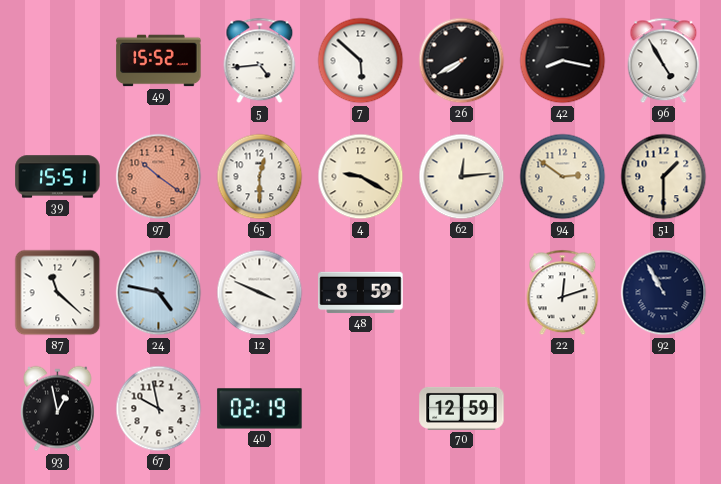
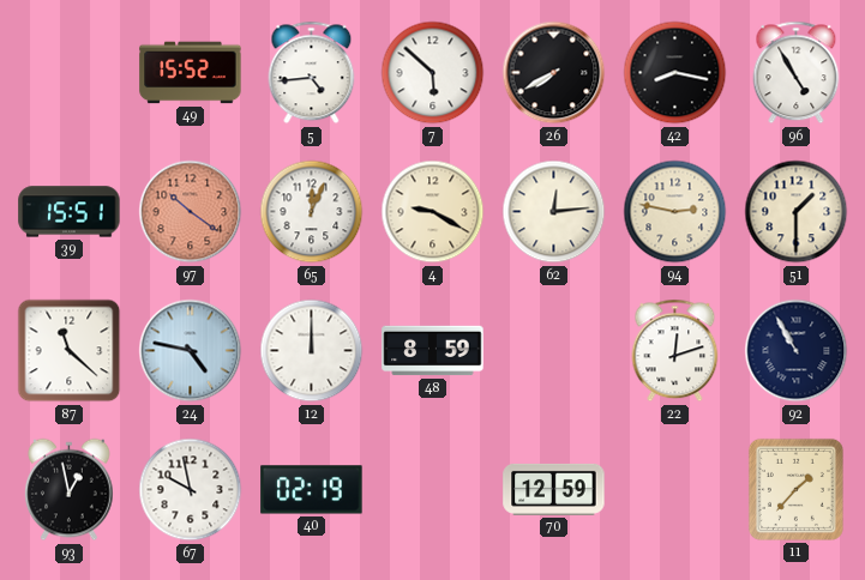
65: 12:30 -> 12:04 (312, 212)
94: 2:51 -> 2:47 (675, 212)
12: 3:49 -> 12:00 (312, 351)
11: none -> 1:37 (795, 489)
